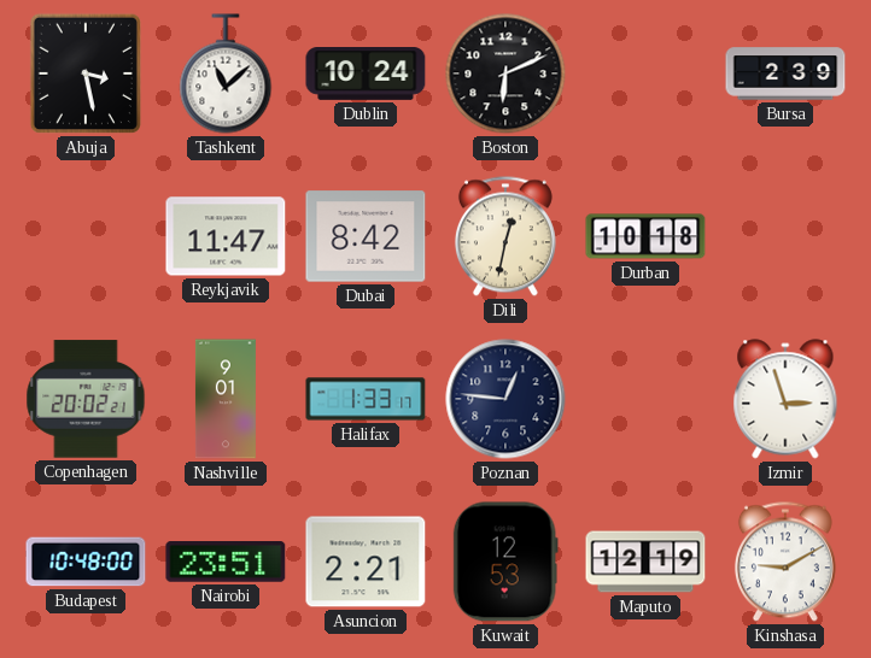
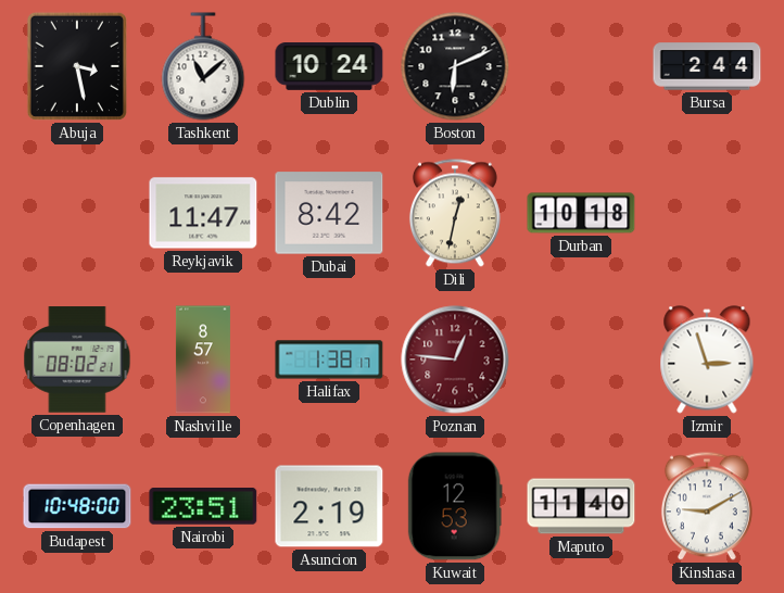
Bursa: 2:39 -> 2:44 (707, 66)
Copenhagen: 20:02 -> 08:02 (77, 359)
Nashville: 9:01 -> 8:57 (203, 359)
Halifax: 1:33 -> 1:38 (329, 359)
Poznan dial: navy -> burgundy (455, 359)
Asuncion: 2:21 -> 2:19 (329, 506)
Maputo: 12:19 -> 11:40 (581, 506)
